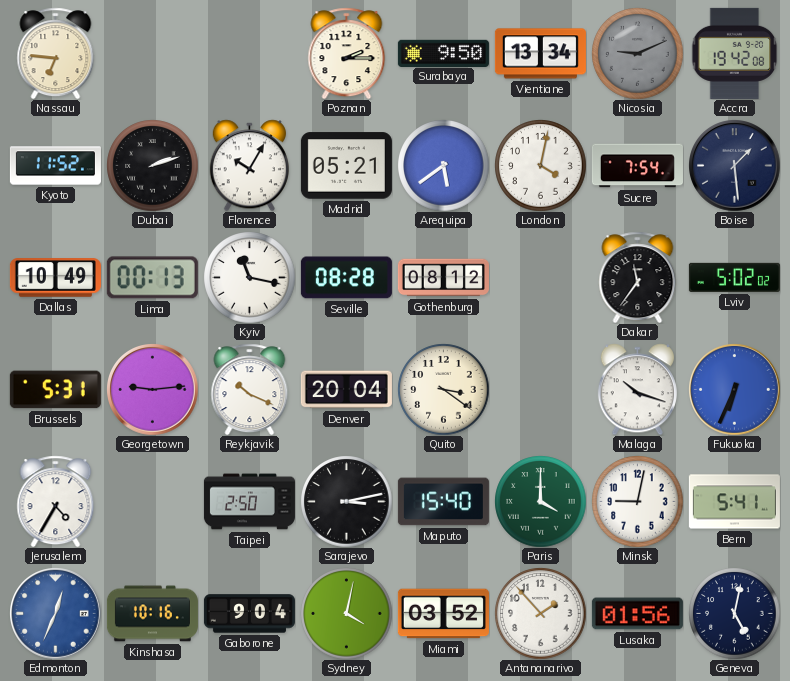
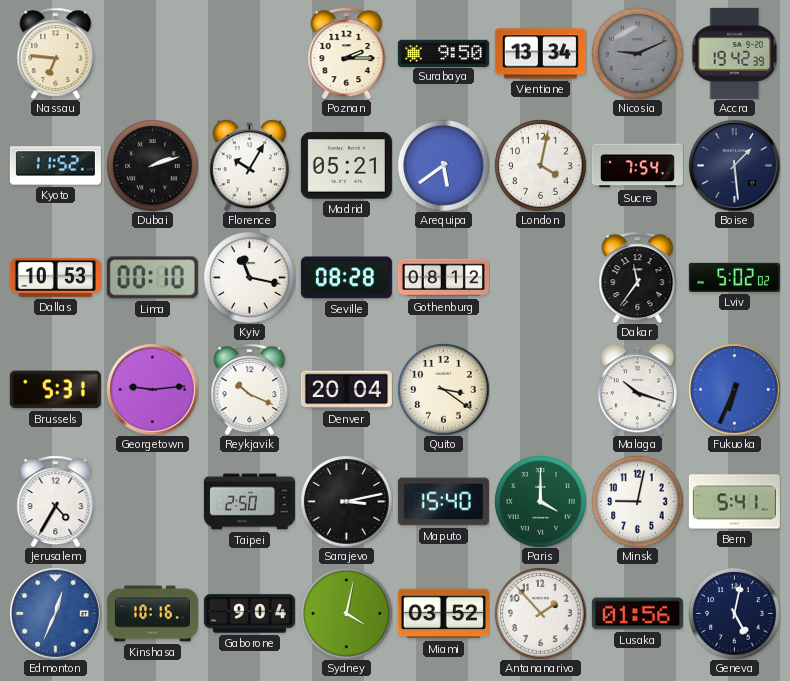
Accra: 19:42:08 -> 19:42:39 (735, 53)
Dallas: 10:49 -> 10:53 (55, 278)
Lima: 00:13 -> 00:10 (152, 278)
